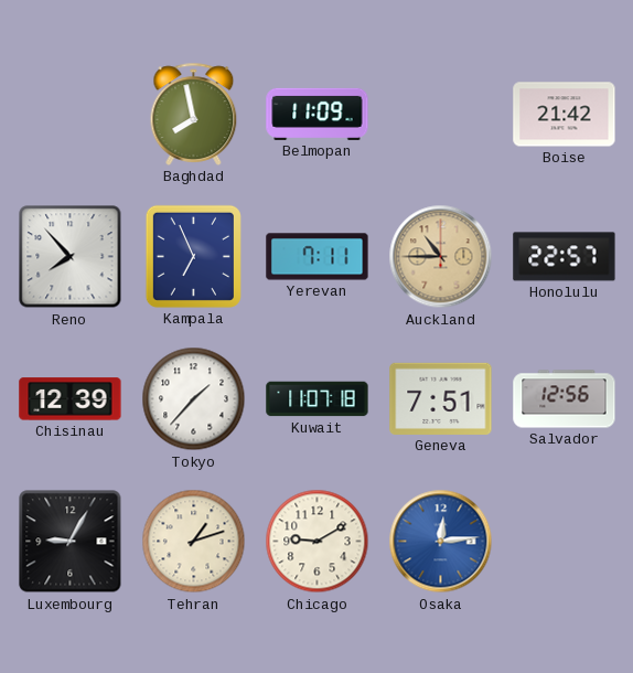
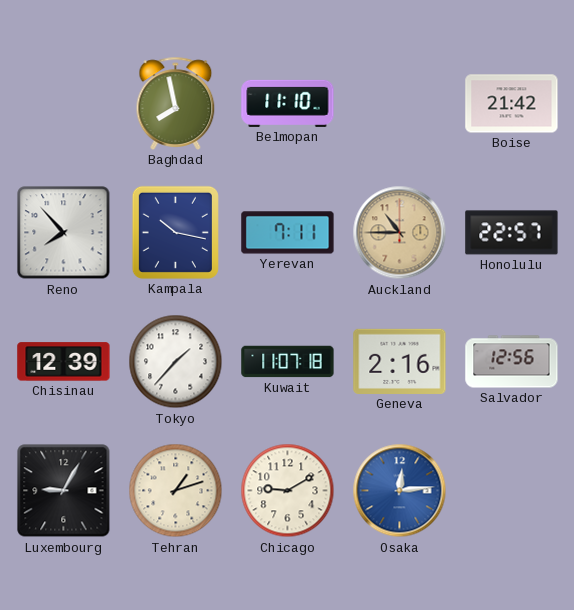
Belmopan: 11:09 -> 11:10 (288, 103)
Kampala: 6:56 -> 10:17 (175, 232)
Geneva: 7:51 -> 2:16 (400, 361)
